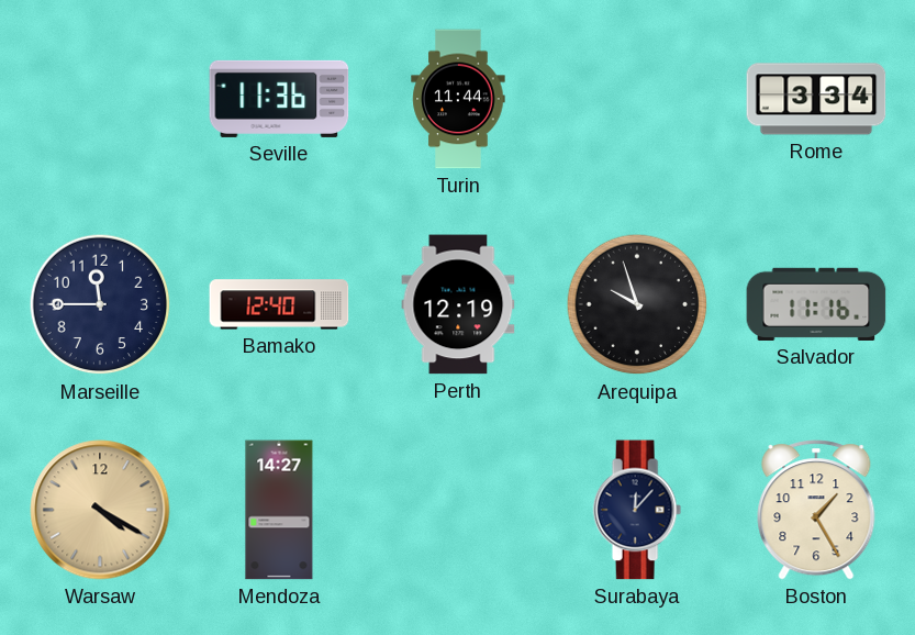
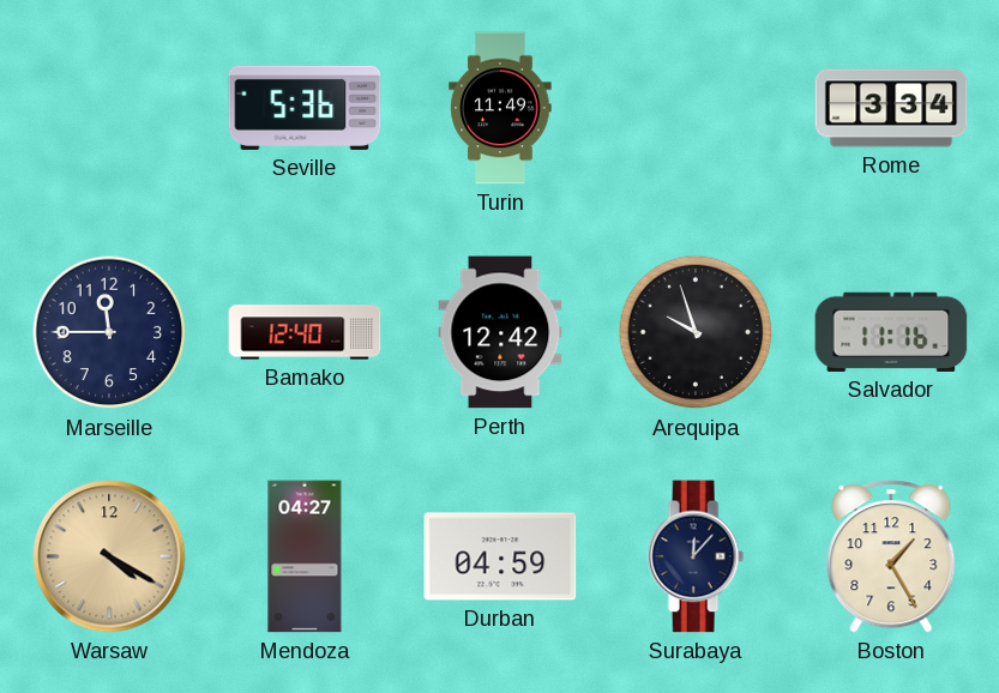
Seville: 11:36 -> 5:36 (305, 108)
Turin: 11:44 -> 11:49 (500, 108)
Perth: 12:19 -> 12:42 (500, 332)
Mendoza: 14:27 -> 04:27 (305, 556)
Durban: none -> 04:59 (500, 556)
